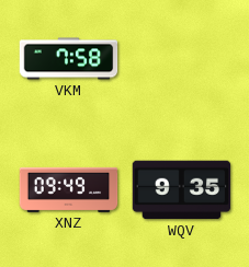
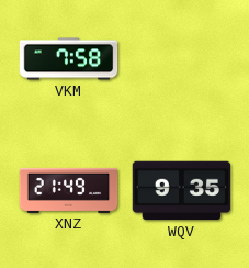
XNZ: 09:49 -> 21:49 (69, 190)
